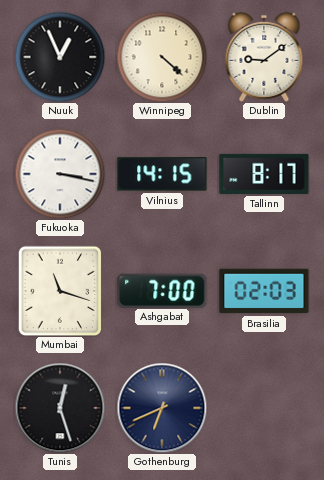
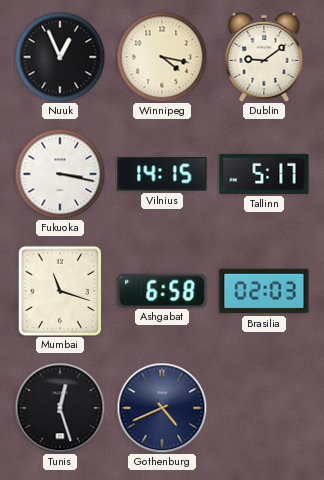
Winnipeg: 4:22 -> 4:17 (162, 57)
Tallinn: 8:17 -> 5:17 (264, 174)
Ashgabat: 7:00 -> 6:58 (162, 290)
Gothenburg: 6:41 -> 4:41 (162, 408)
